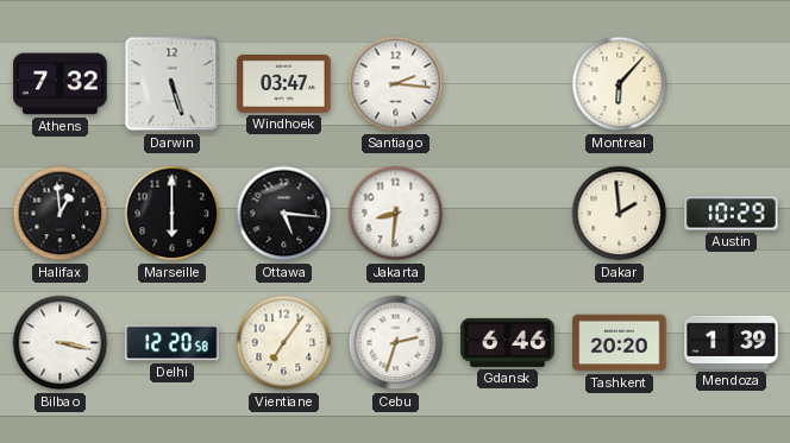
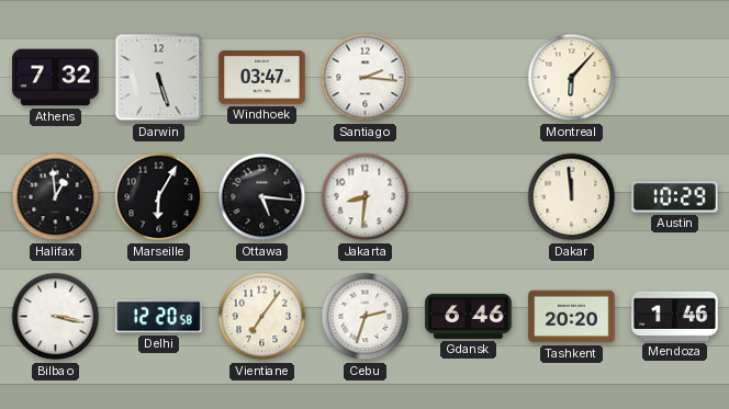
Marseille: 6:00 -> 6:05 (159, 197)
Dakar: 1:59 -> 11:59 (572, 197)
Mendoza: 1:39 -> 1:46 (675, 316)
